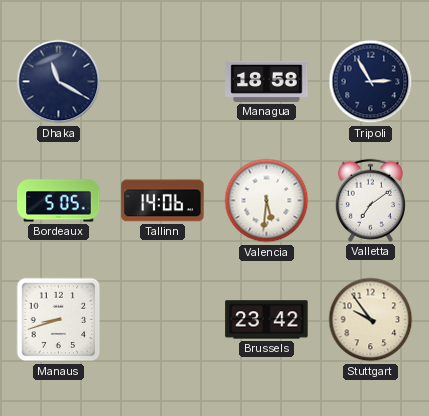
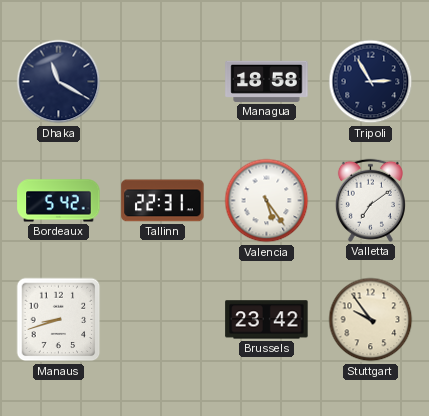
Bordeaux: 5:05 -> 5:42 (59, 201)
Tallinn: 14:06 -> 22:31 (163, 201)
Valencia: 5:31 -> 5:24 (267, 201)
